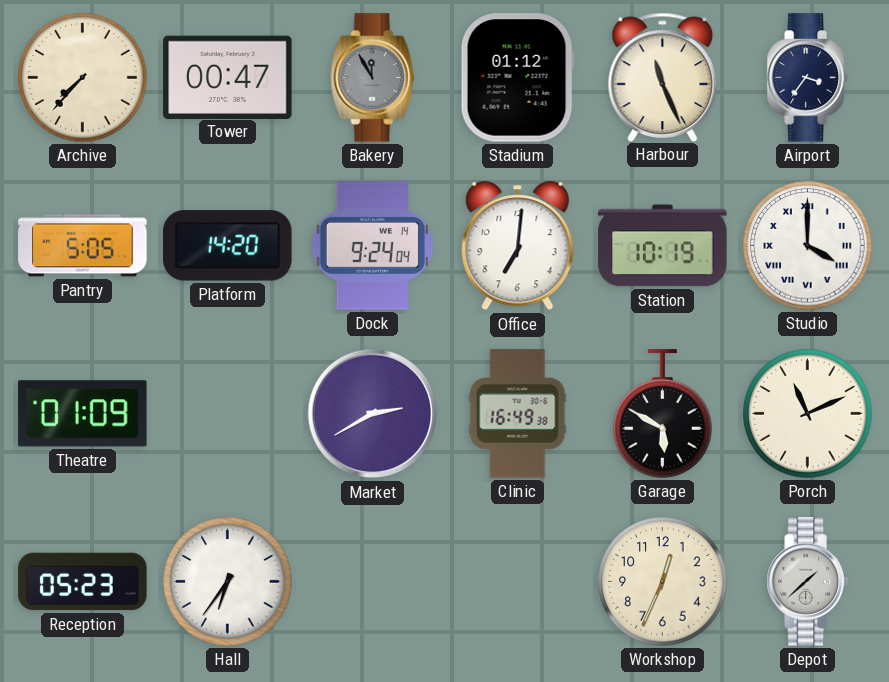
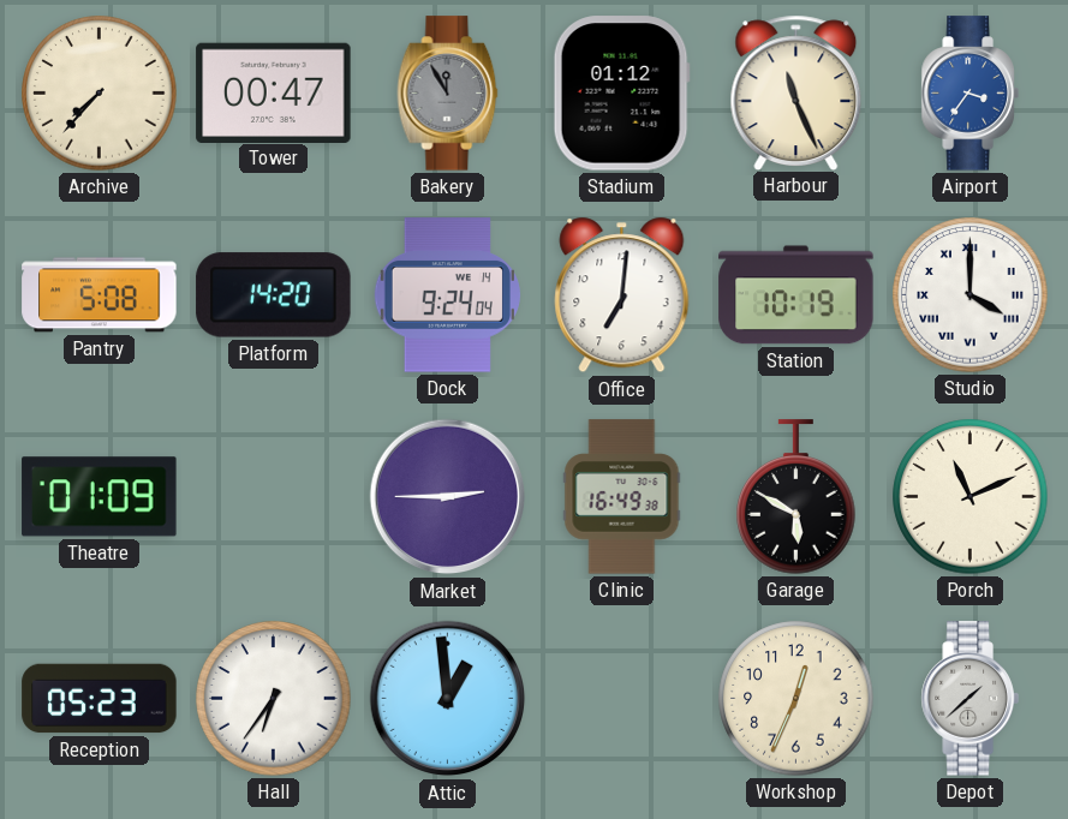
Airport dial: navy -> blue (969, 94)
Pantry: 5:05 -> 5:08 (100, 295)
Market: 2:40 -> 2:45 (448, 497)
Attic: none -> 12:59 (448, 699)
